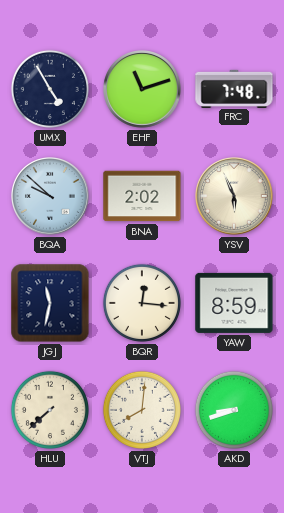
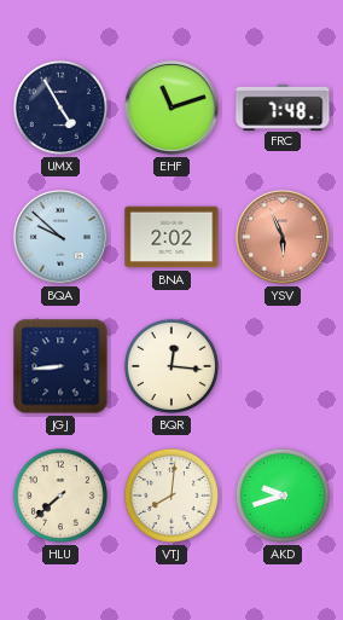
YSV dial: cream -> salmon (284, 238)
JGJ: 11:32 -> 8:44 (60, 366)
YAW: 8:59 -> none (234, 303)
AKD: 8:42 -> 9:42 (283, 496)
